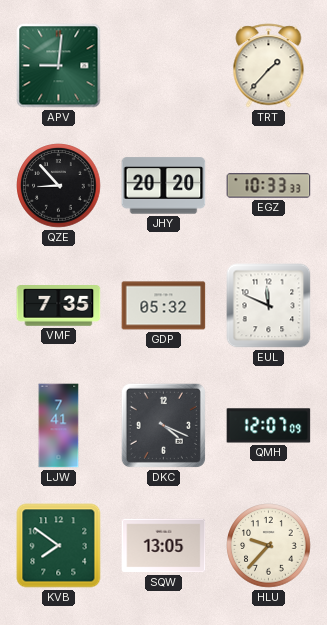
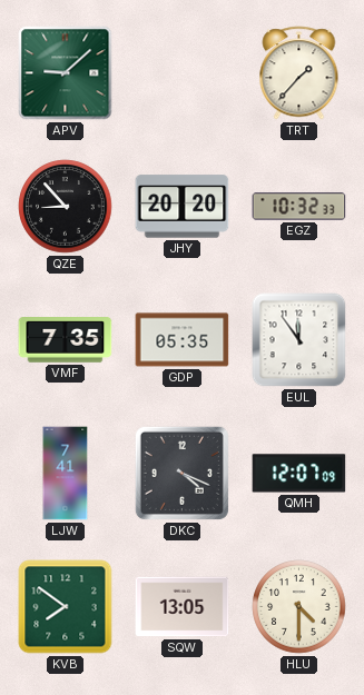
APV: 9:01 -> 9:08 (66, 73)
EGZ: 10:33 -> 10:32 (299, 207)
GDP: 05:32 -> 05:35 (183, 340)
EUL: 11:49 -> 11:54 (299, 340)
HLU: 9:37 -> 4:30 (299, 607)
